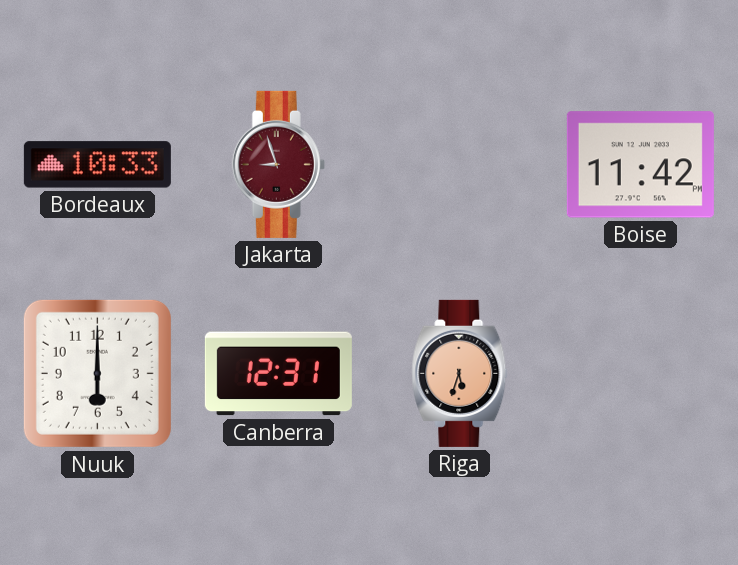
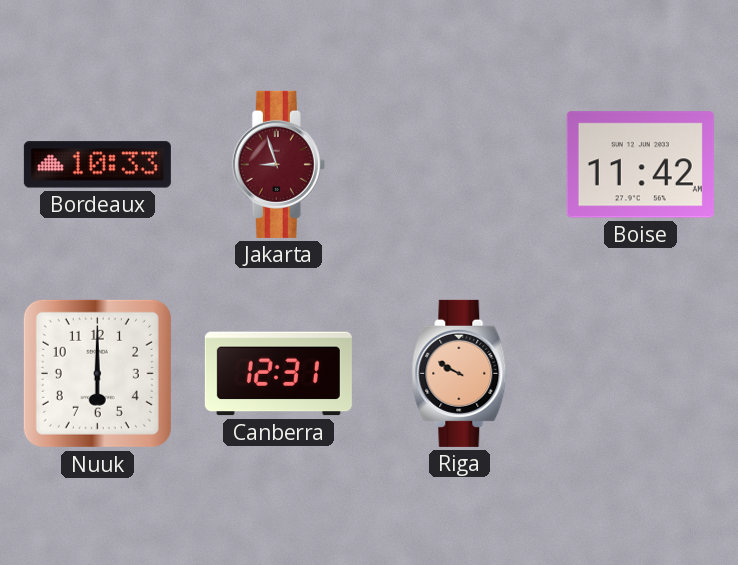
Boise: 11:42 PM -> 11:42 AM (640, 165)
Riga: 5:33 -> 9:50 (460, 373)
